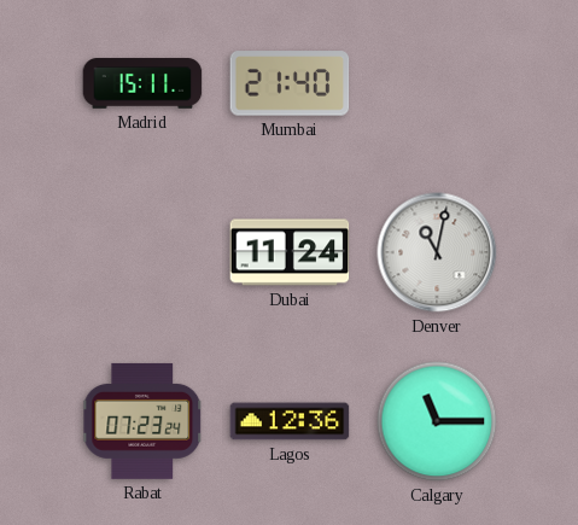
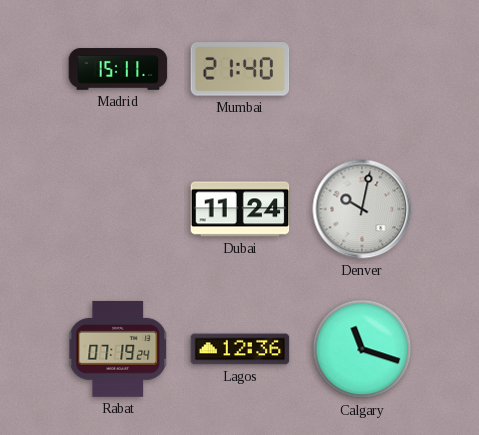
Denver: 11:02 -> 10:02 (362, 209)
Rabat: 07:23 -> 07:19 (118, 349)
Calgary: 11:15 -> 11:18 (362, 349)
